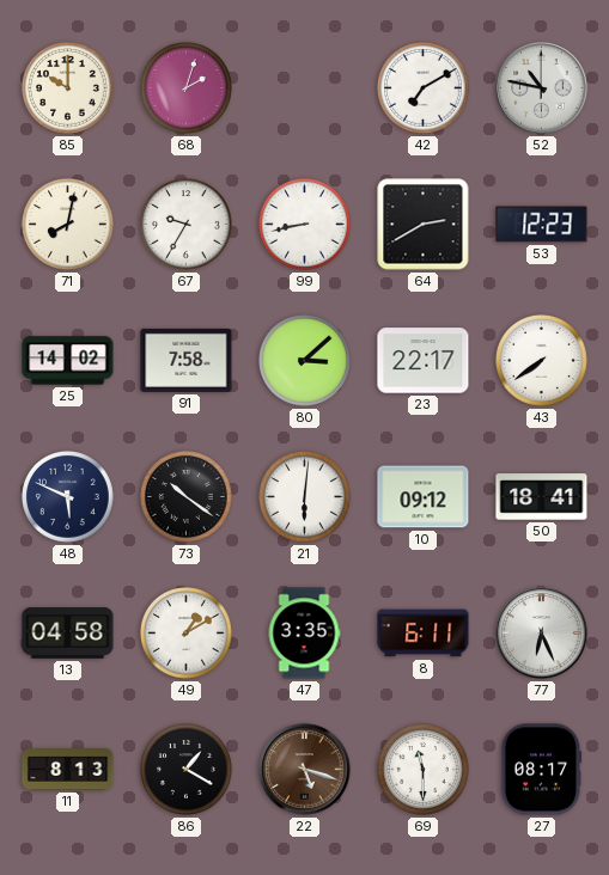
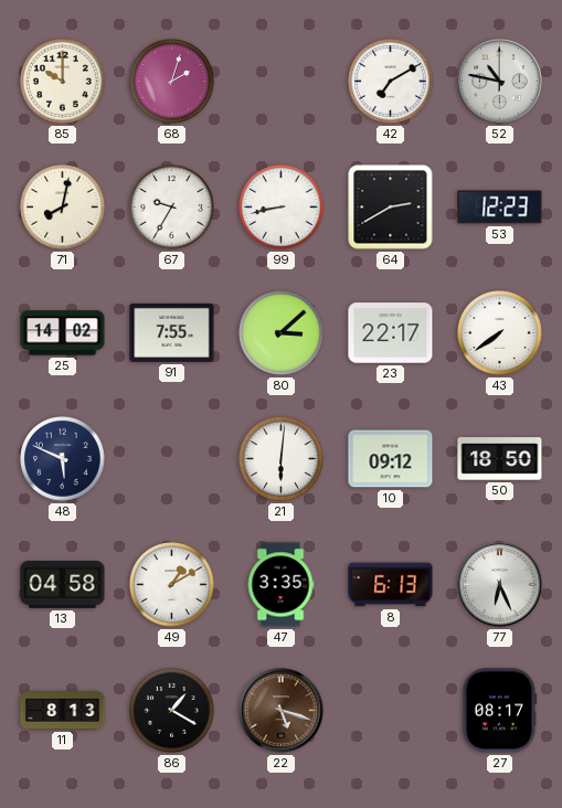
91: 7:58 -> 7:55 (172, 332)
73: 10:21 -> none (187, 497)
50: 18:41 -> 18:50 (500, 459)
8: 6:11 -> 6:13 (391, 585)
69: 11:30 -> none (424, 770)
